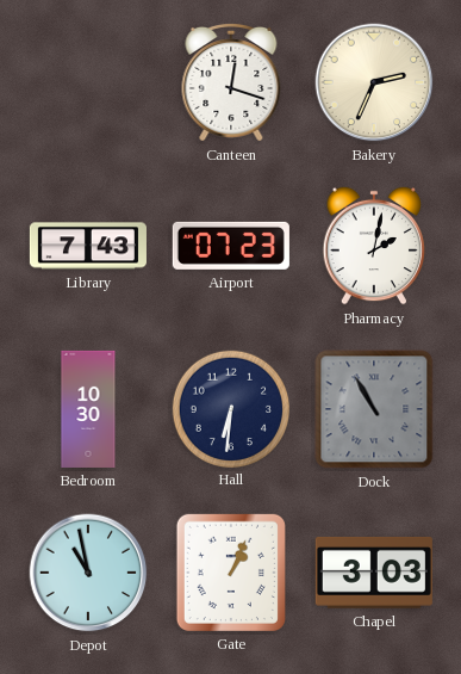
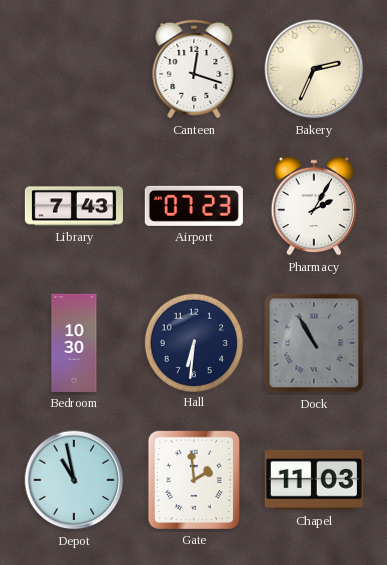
Pharmacy: 2:02 -> 2:05 (314, 206)
Gate: 1:04 -> 1:59 (194, 480)
Chapel: 3:03 -> 11:03 (314, 480)
